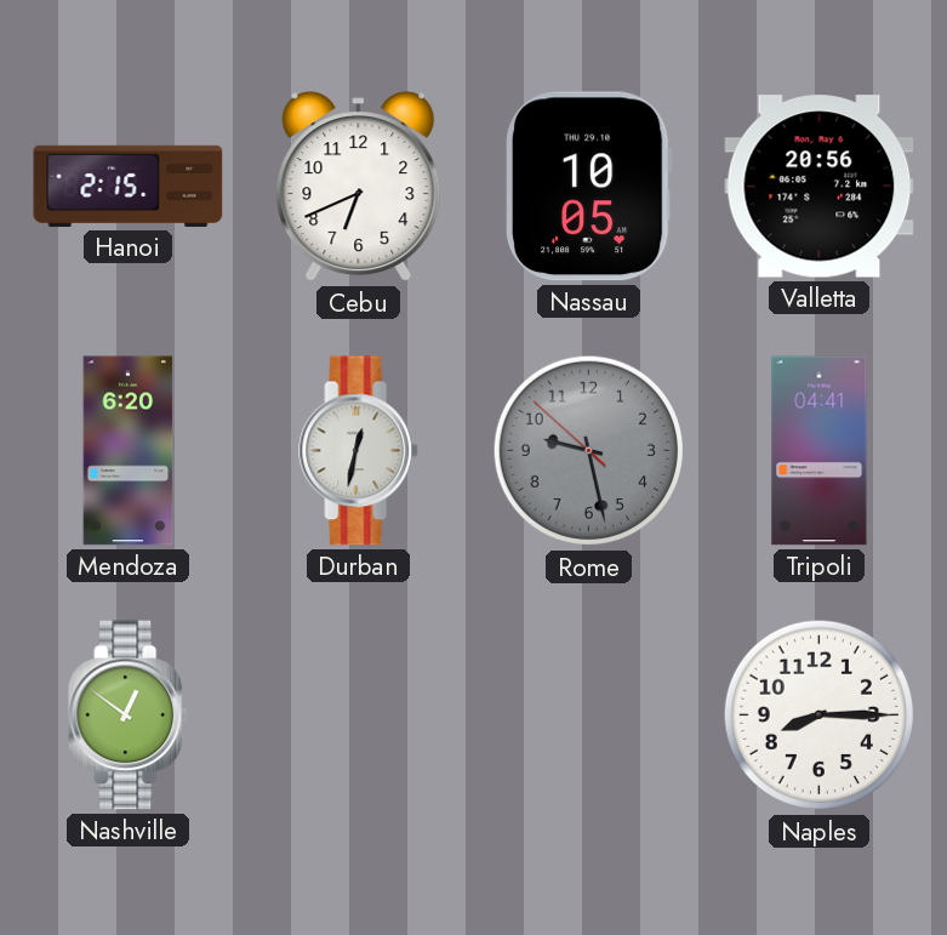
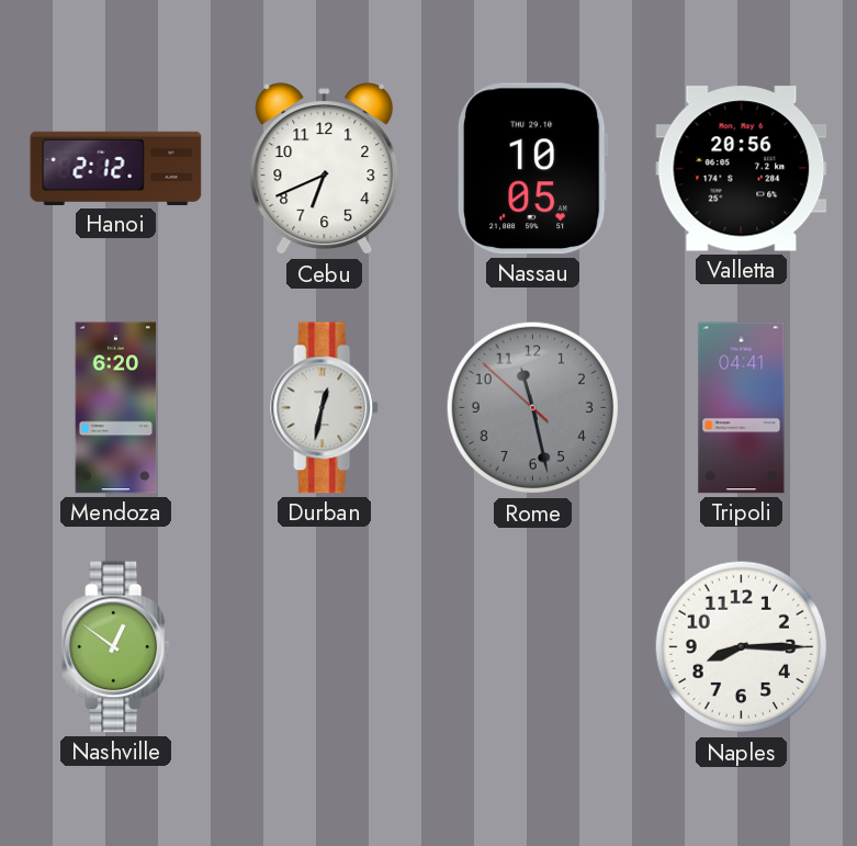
Hanoi: 2:15 -> 2:12 (116, 168)
Rome: 9:27 -> 11:27 (533, 408)
